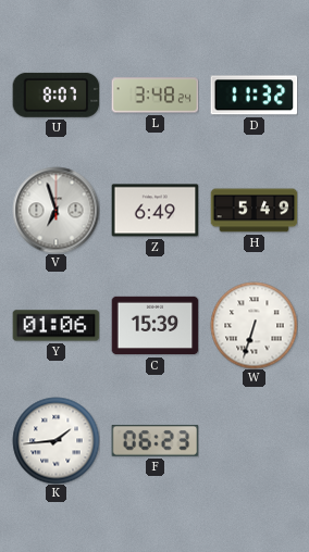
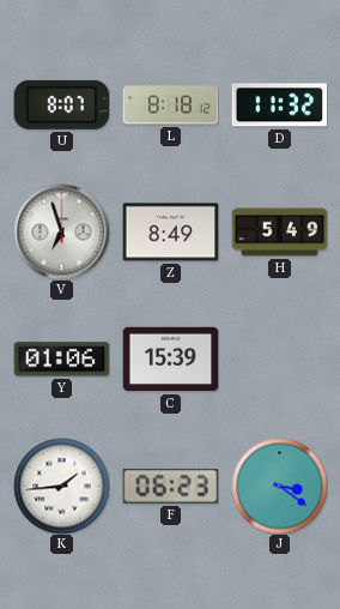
L: 3:48 -> 8:18 (170, 105)
Z: 6:49 -> 8:49 (170, 233)
W: 6:33 -> none (254, 325)
J: none -> 3:21 (279, 486)
